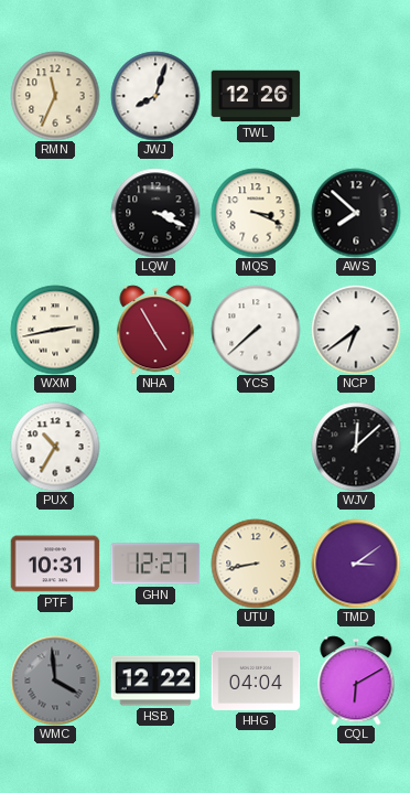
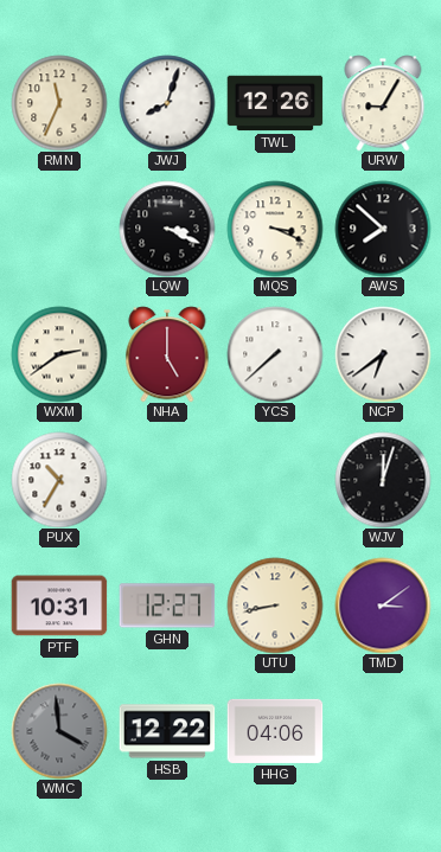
URW: none -> 9:05 (383, 103)
WXM: 2:43 -> 2:39 (59, 354)
NHA: 4:55 -> 5:00 (167, 354)
WJV: 12:08 -> 12:03 (383, 480)
HHG: 04:04 -> 04:06 (275, 731)
CQL: 6:10 -> none (356, 681)
